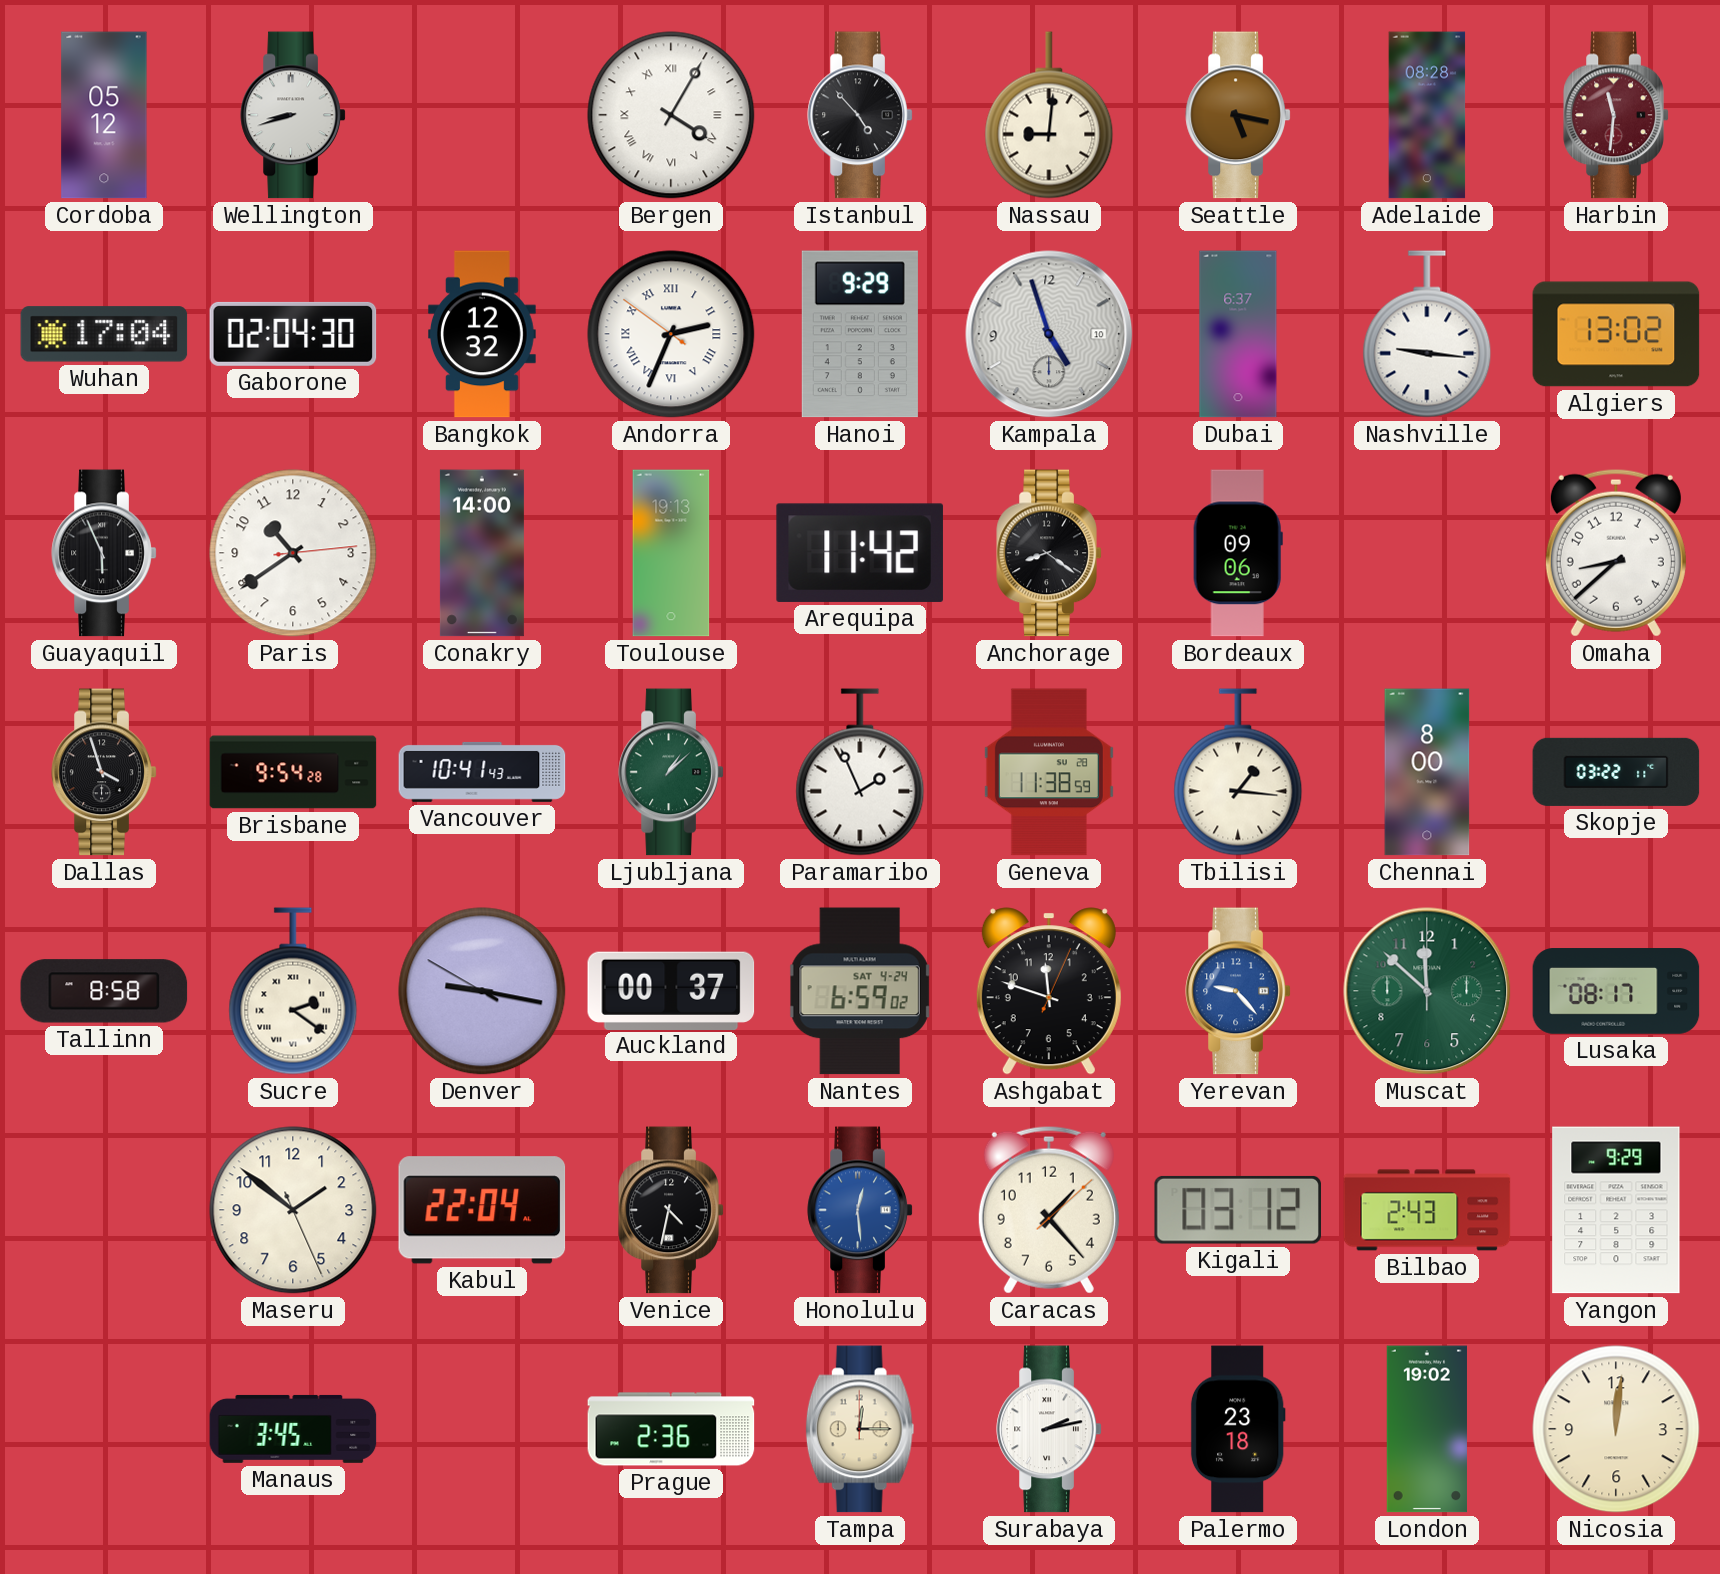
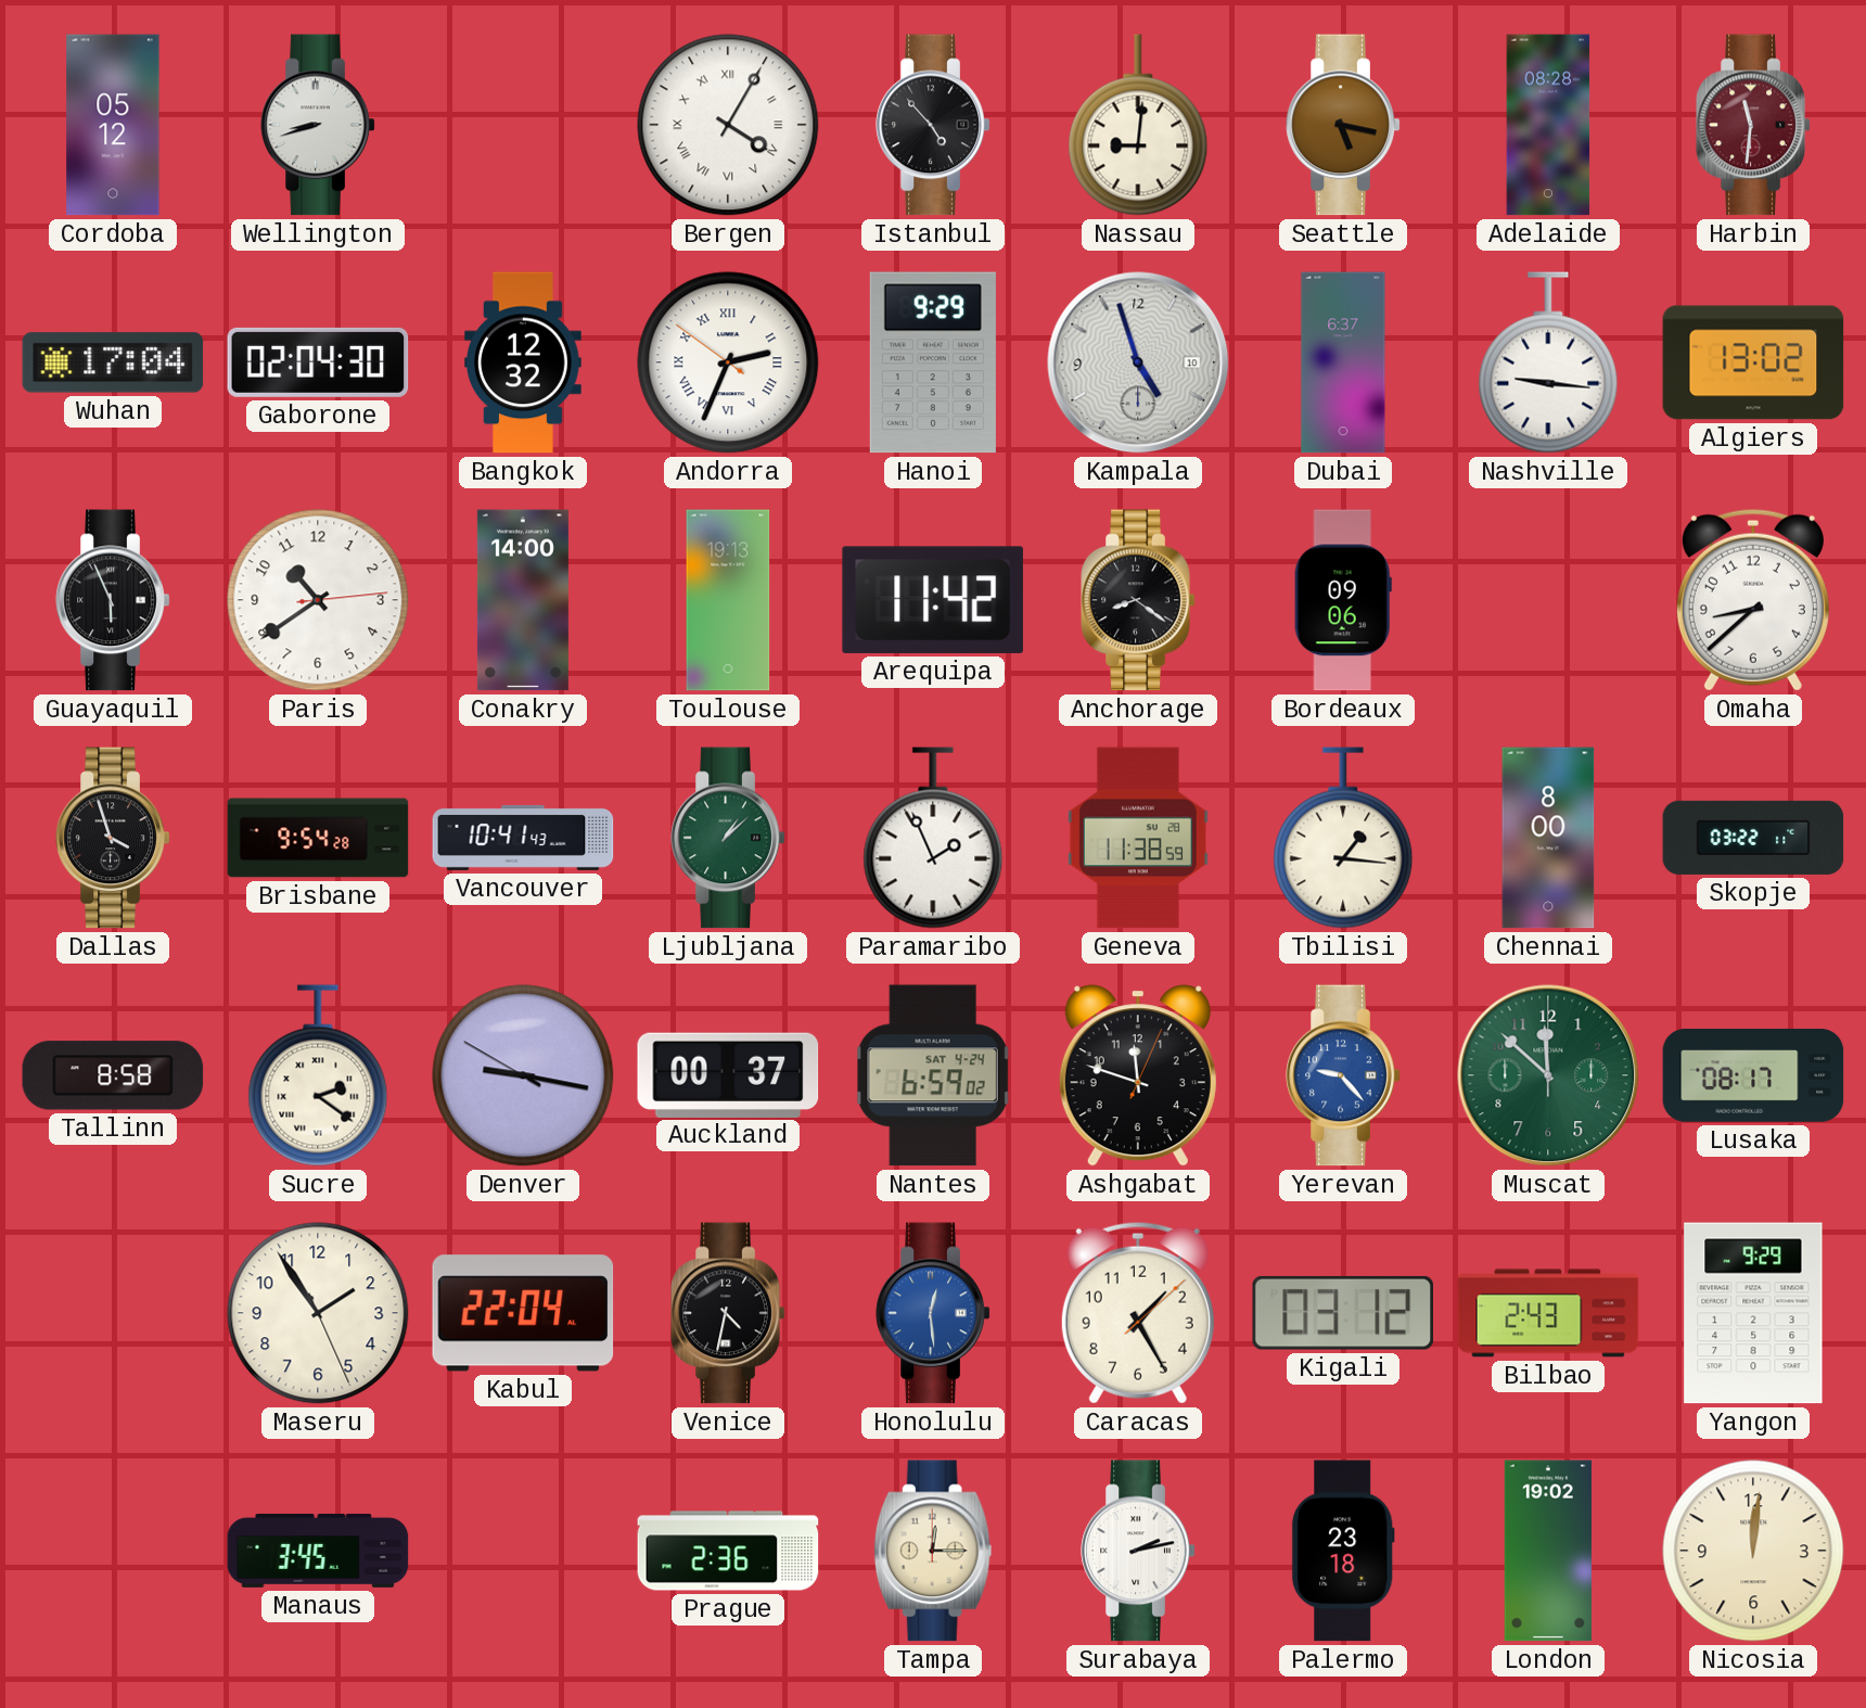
Maseru: 1:51 -> 1:54 (318, 1313)
Caracas: 1:23 -> 1:25 (1138, 1313)
